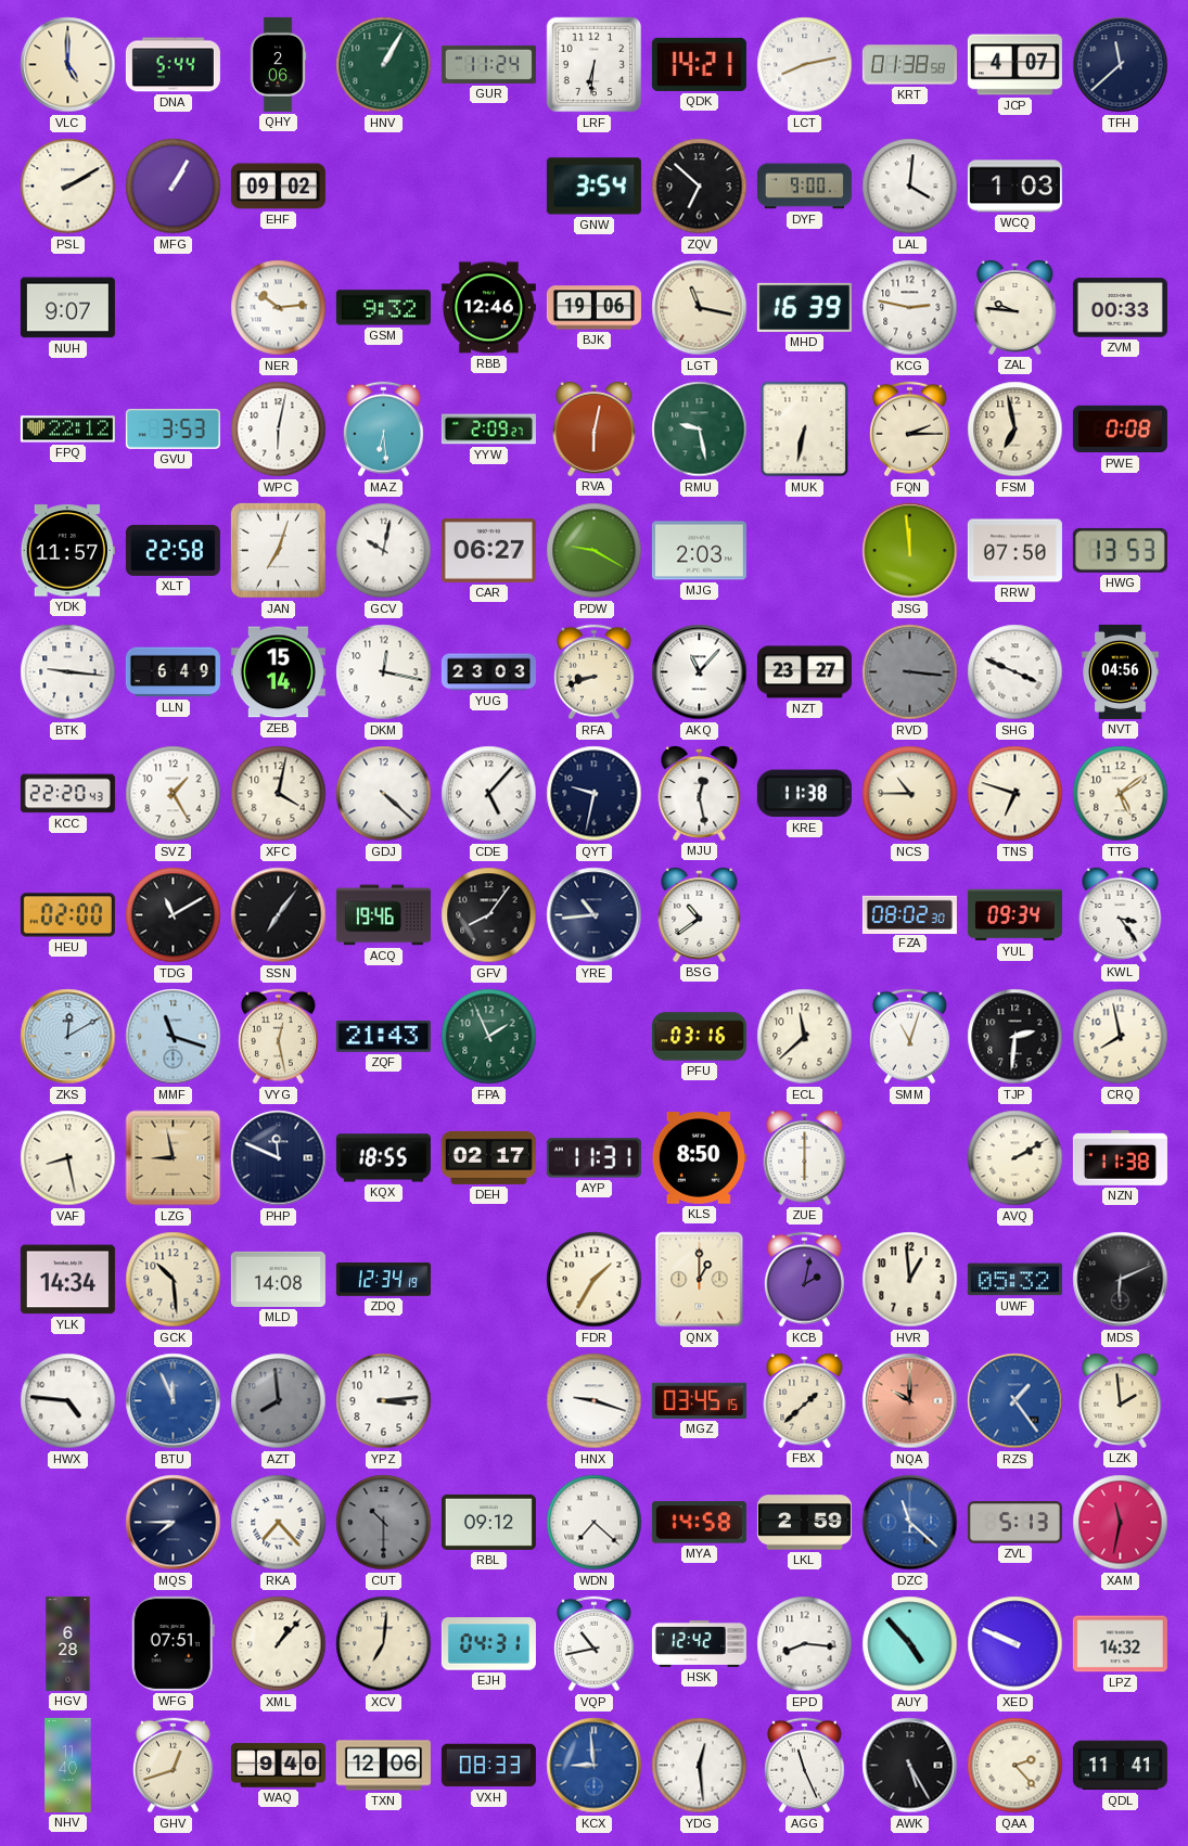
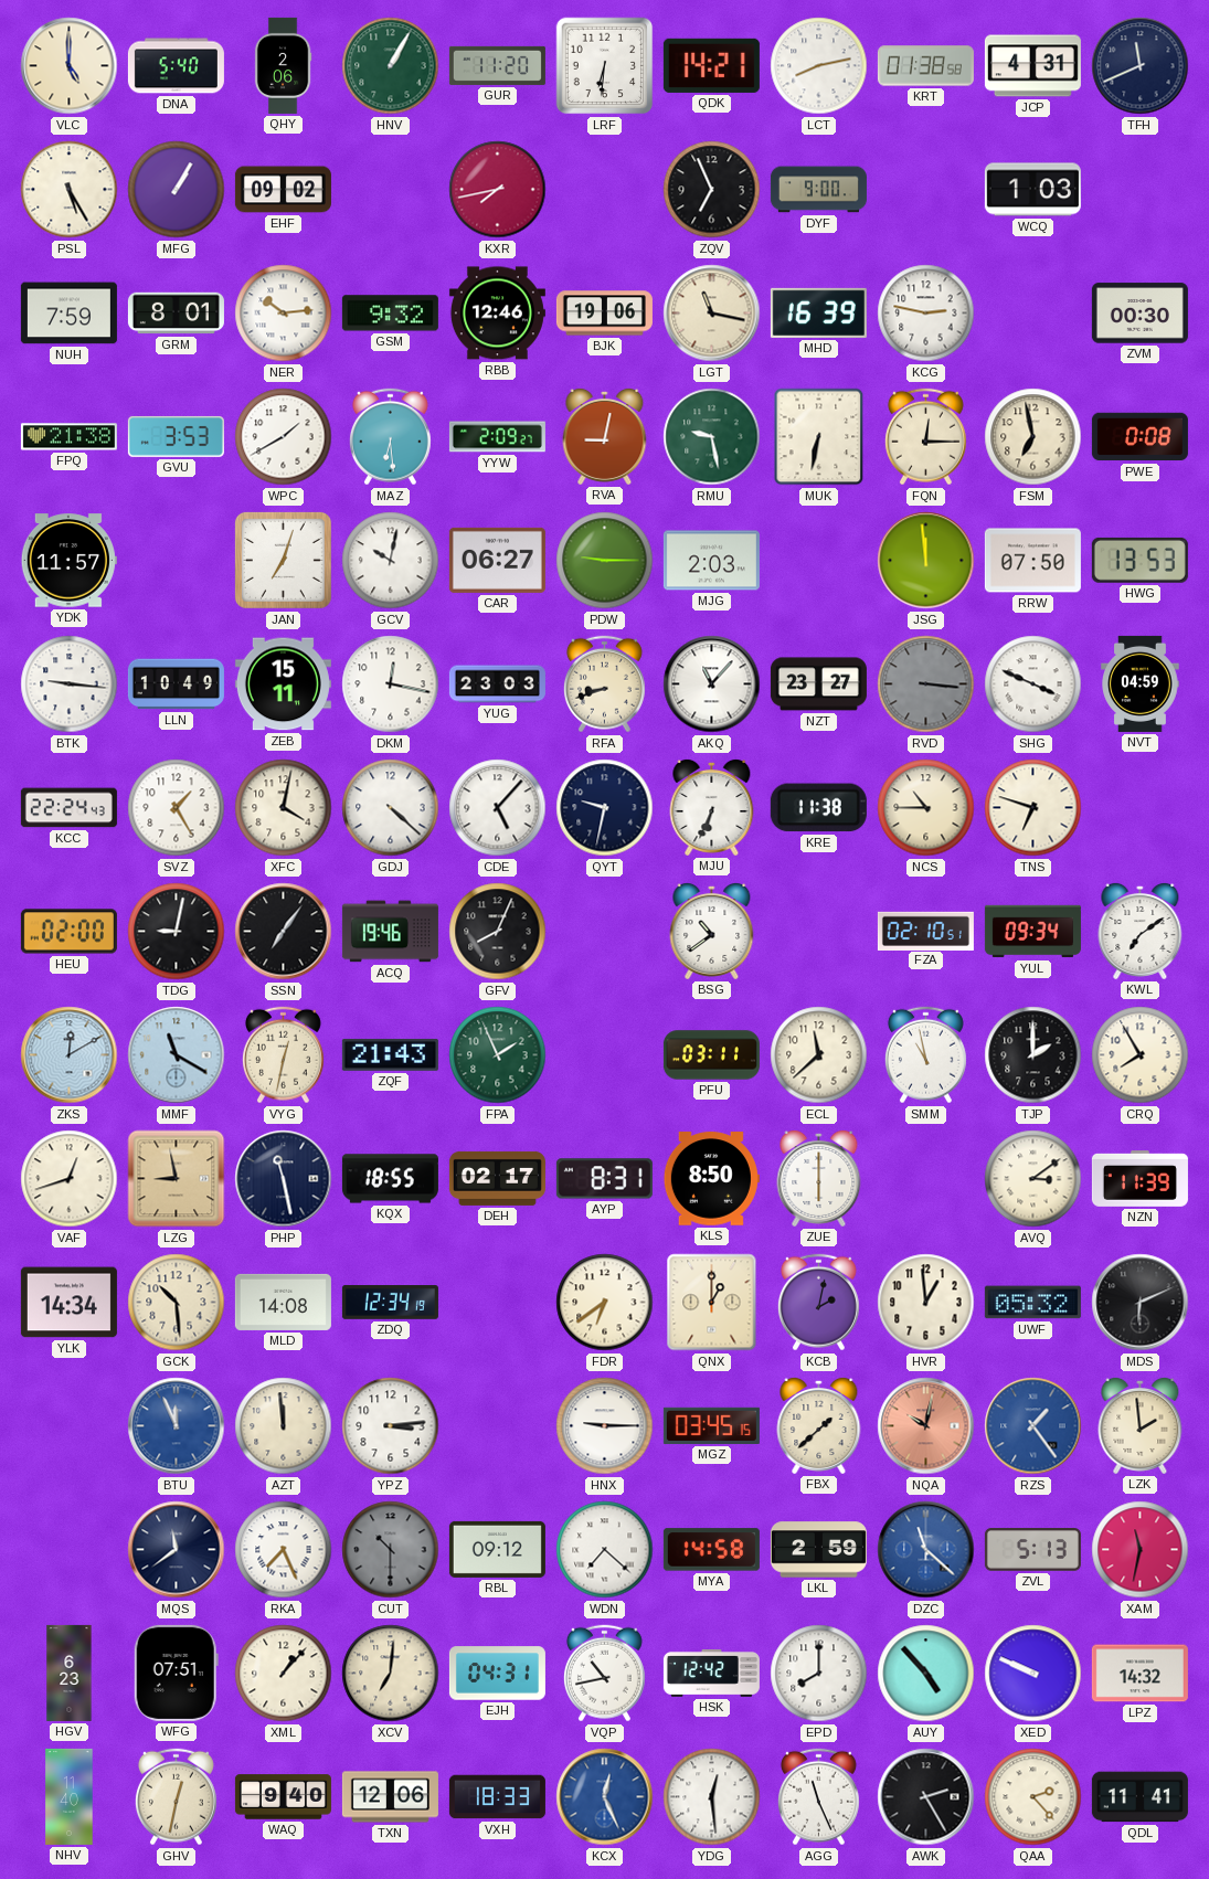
DNA: 5:44 -> 5:40 (176, 66)
GUR: 11:24 -> 11:20 (497, 65)
JCP: 4:07 -> 4:31 (1032, 66)
TFH: 11:38 -> 11:41 (1141, 66)
PSL: 2:10 -> 5:25 (70, 190)
KXR: none -> 7:43 (498, 190)
GNW: 3:54 -> none (593, 187)
ZQV: 6:52 -> 6:56 (712, 190)
LAL: 4:01 -> none (910, 187)
NUH: 9:07 -> 7:59 (68, 314)
GRM: none -> 8:01 (176, 314)
ZAL: 9:46 -> none (1015, 307)
ZVM: 00:33 -> 00:30 (1139, 314)
FPQ: 22:12 -> 21:38 (68, 437)
WPC: 6:02 -> 1:40 (284, 437)
RVA: 6:02 -> 9:02 (605, 436)
FQN: 2:15 -> 12:15 (925, 437)
XLT: 22:58 -> none (173, 550)
PDW: 9:20 -> 9:15 (605, 561)
LLN: 6:49 -> 10:49 (176, 684)
ZEB: 15:14 -> 15:11 (283, 684)
NVT: 04:56 -> 04:59 (1141, 683)
KCC: 22:20 -> 22:24 (68, 808)
MJU: 12:28 -> 6:34 (712, 807)
TTG: 5:09 -> none (1121, 794)
TDG: 11:10 -> 9:02 (177, 932)
GFV: 8:06 -> 8:04 (498, 932)
YRE: 10:44 -> none (595, 915)
FZA: 08:02 -> 02:10 (925, 931)
KWL: 3:24 -> 7:09 (1141, 931)
MMF: 11:18 -> 11:20 (177, 1055)
VYG: 12:28 -> 12:32 (283, 1055)
PFU: 03:16 -> 03:11 (711, 1055)
SMM: 11:03 -> 10:58 (925, 1055)
TJP: 2:31 -> 2:00 (1033, 1055)
CRQ: 7:58 -> 7:55 (1141, 1055)
VAF: 8:28 -> 12:42 (70, 1179)
PHP: 11:49 -> 11:28 (284, 1179)
AYP: 11:31 -> 8:31 (604, 1179)
AVQ: 2:10 -> 3:09 (1033, 1179)
NZN: 11:38 -> 11:39 (1139, 1179)
FDR: 1:35 -> 6:39 (605, 1303)
HWX: 4:46 -> none (68, 1401)
AZT: 7:59 -> 11:59 (284, 1426)
AZT dial: grey -> cream (284, 1426)
HNX: 9:18 -> 9:15 (605, 1426)
NQA: 10:00 -> 10:02 (926, 1426)
MQS: 7:45 -> 11:39 (177, 1550)
RKA: 7:23 -> 7:26 (284, 1550)
HGV: 6:28 -> 6:23 (70, 1673)
EPD: 8:16 -> 8:00 (819, 1674)
GHV: 12:42 -> 12:32 (176, 1797)
VXH: 08:33 -> 18:33 (497, 1797)
KCX: 8:59 -> 12:26 (605, 1797)
AWK: 5:25 -> 2:25 (926, 1797)
